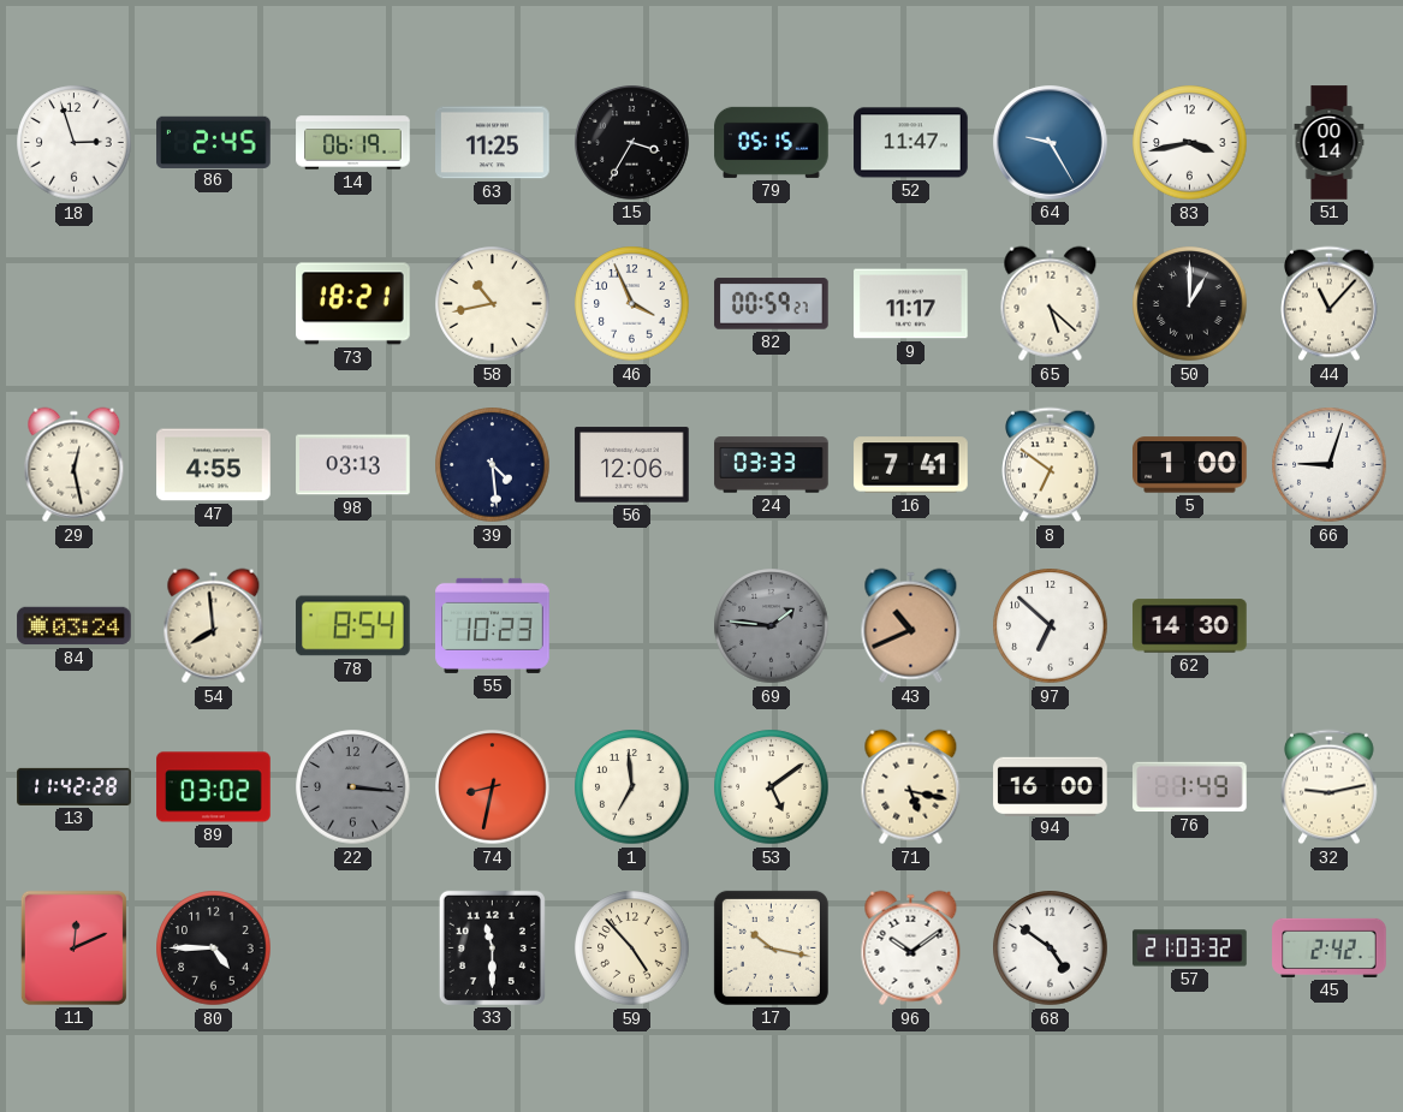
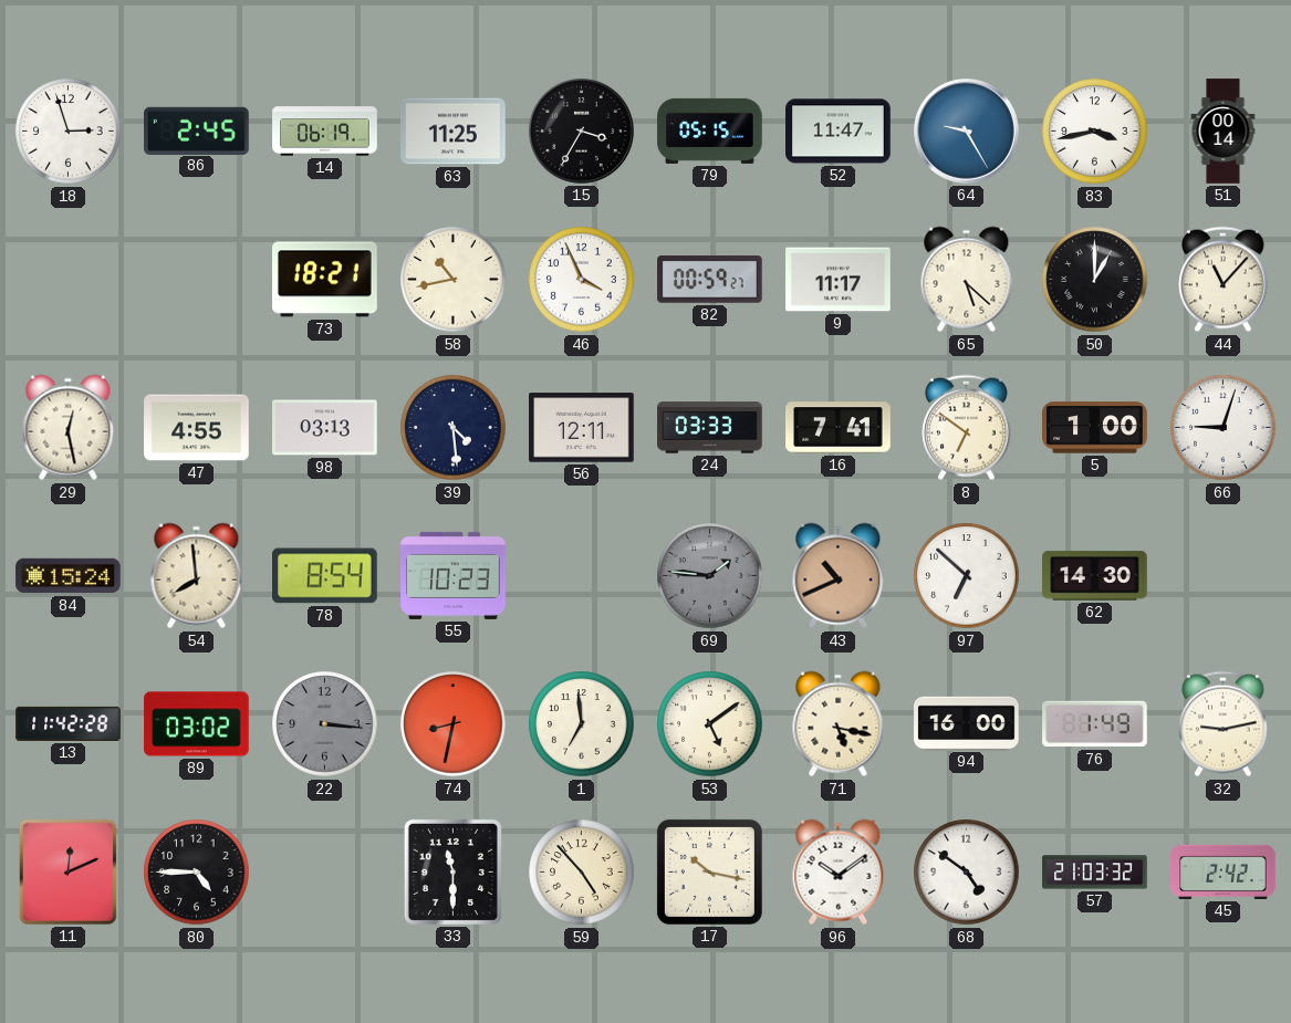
56: 12:06 -> 12:11 (582, 428)
84: 03:24 -> 15:24 (69, 576)
